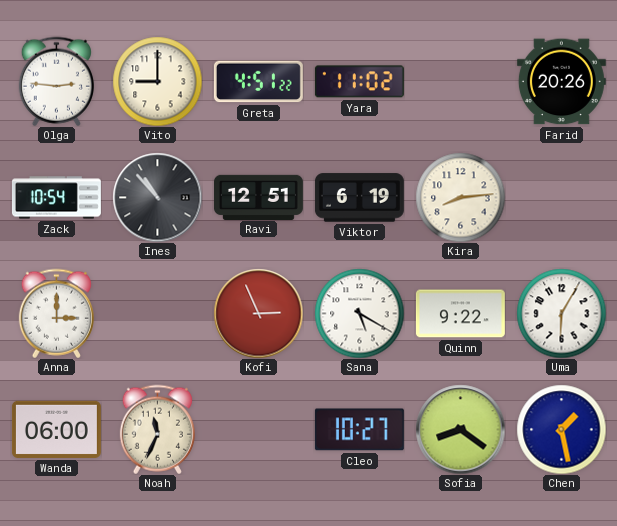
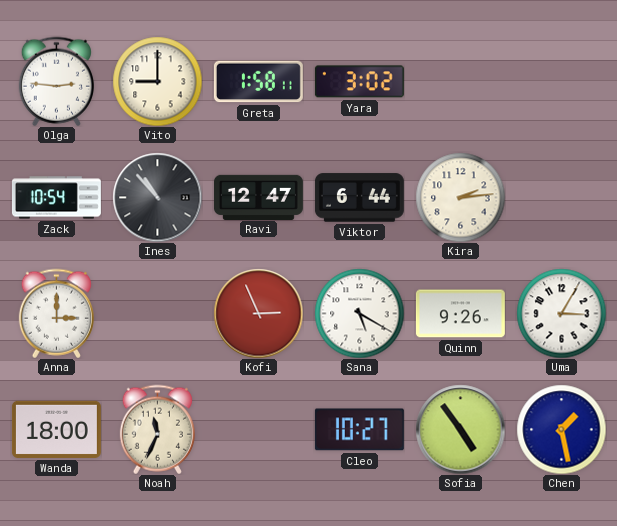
Greta: 4:51 -> 1:58 (258, 82)
Yara: 11:02 -> 3:02 (359, 82)
Farid: 20:26 -> none (561, 82)
Ravi: 12:51 -> 12:47 (258, 197)
Viktor: 6:19 -> 6:44 (359, 198)
Kira: 8:14 -> 2:14 (460, 197)
Quinn: 9:22 -> 9:26 (460, 314)
Uma: 6:05 -> 3:05 (561, 313)
Wanda: 06:00 -> 18:00 (56, 429)
Sofia: 8:21 -> 4:54 (460, 429)
